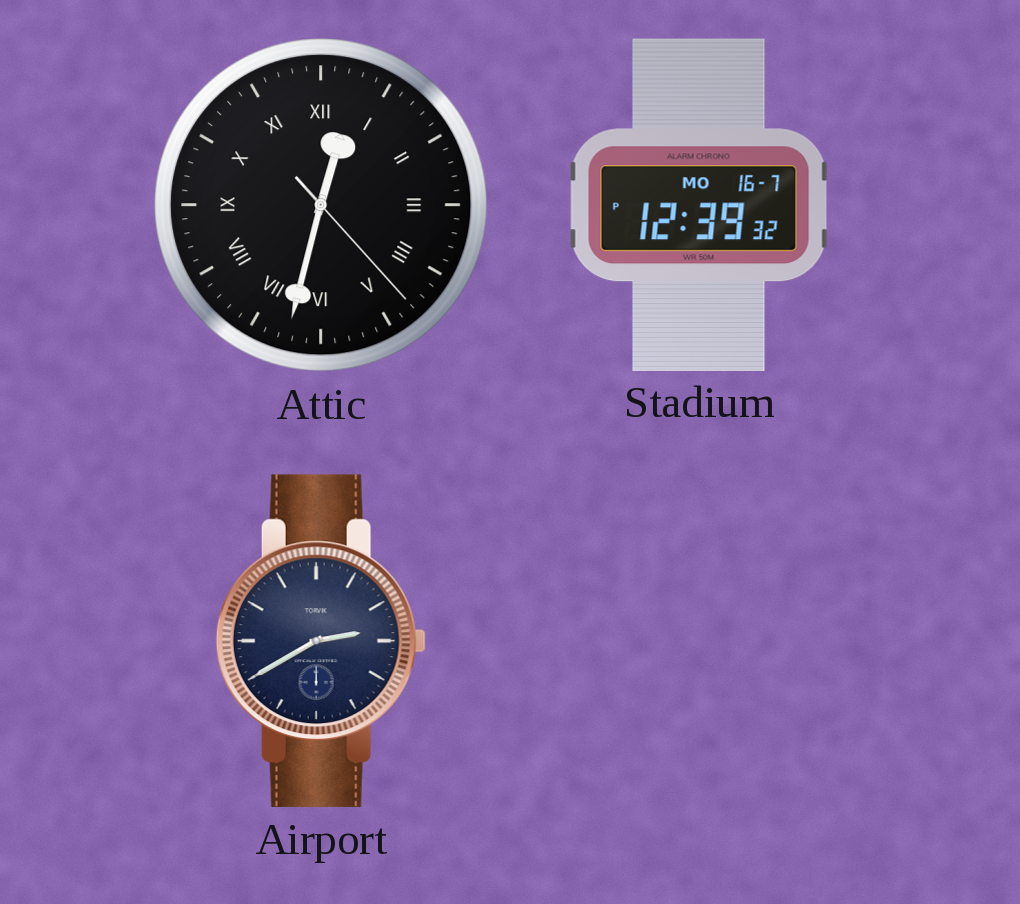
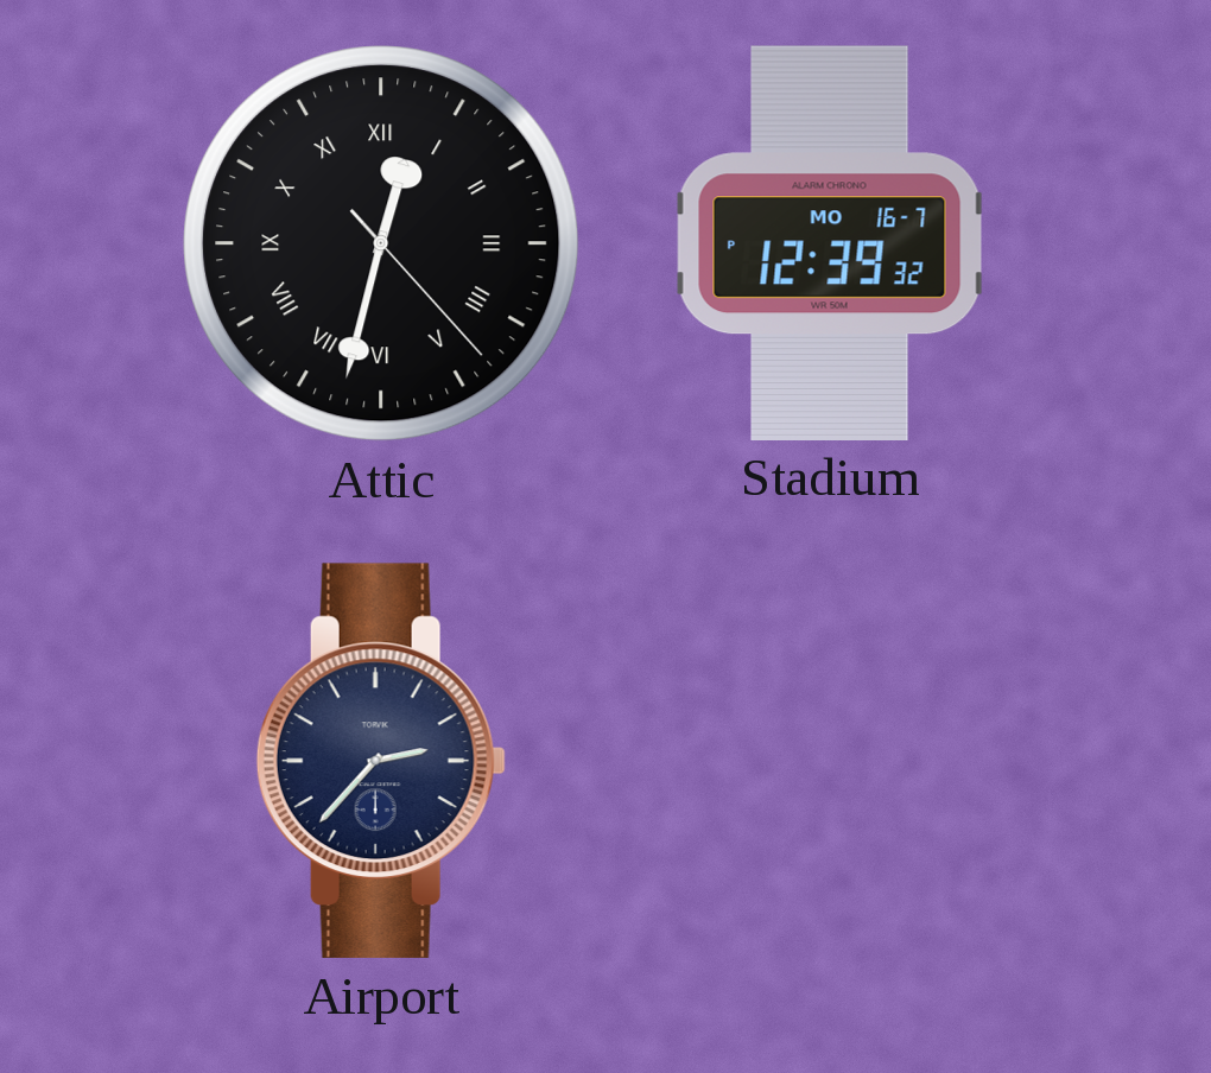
Airport: 2:40 -> 2:37 (381, 761)
